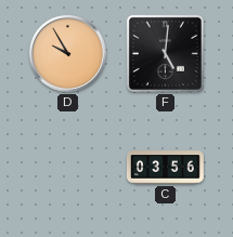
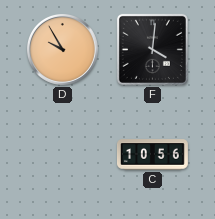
F: 5:01 -> 4:01 (152, 49)
C: 03:56 -> 10:56 (152, 155)
